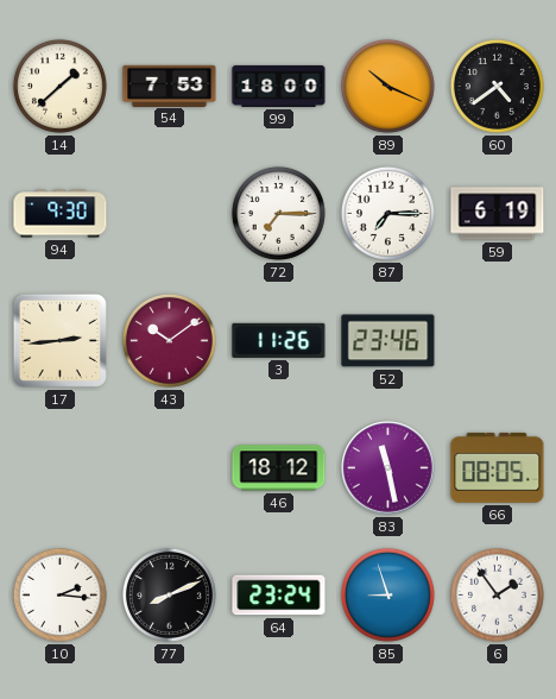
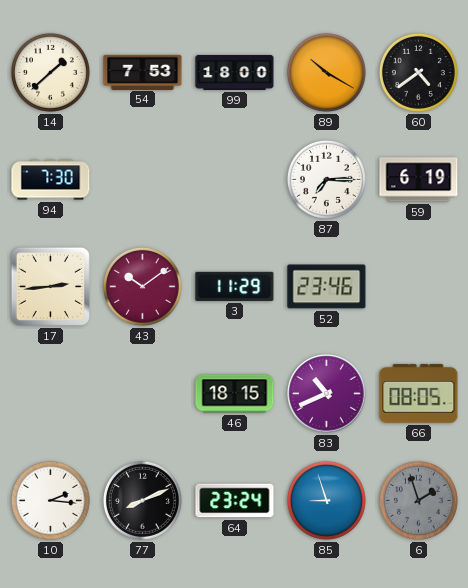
89: 10:19 -> 10:20 (326, 72)
94: 9:30 -> 7:30 (51, 180)
72: 7:15 -> none (278, 213)
3: 11:26 -> 11:29 (235, 286)
46: 18:12 -> 18:15 (235, 394)
83: 11:28 -> 10:41 (327, 394)
6: 1:54 -> 1:57 (418, 500)
6 dial: white -> grey (418, 500)
